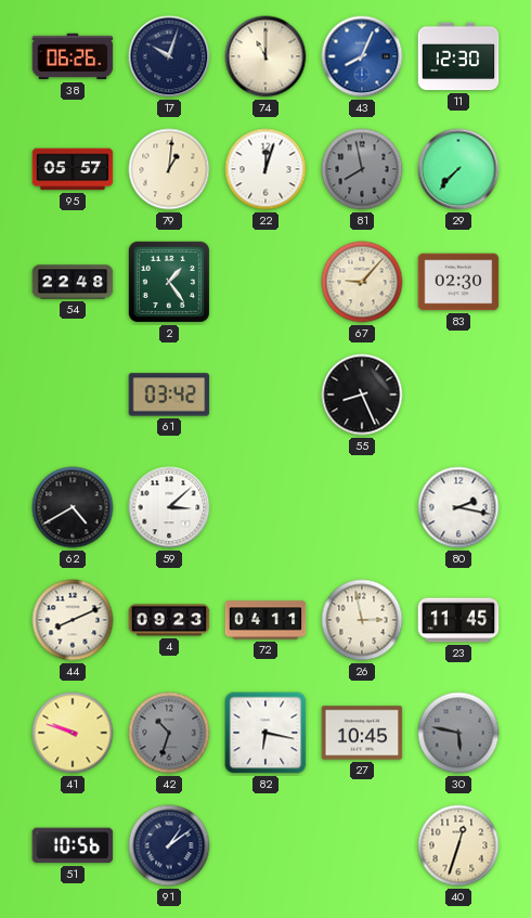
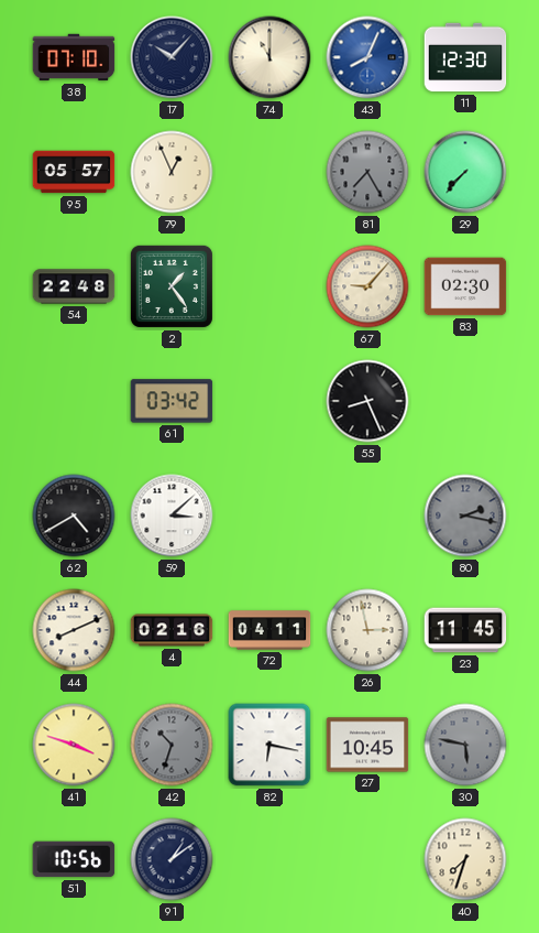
38: 06:26 -> 07:10 (74, 57)
17: 10:03 -> 10:07 (172, 57)
79: 1:01 -> 12:56 (172, 172)
22: 12:03 -> none (265, 169)
81: 7:58 -> 7:25 (367, 172)
80 dial: white -> grey (465, 516)
4: 09:23 -> 02:16 (172, 630)
41: 9:48 -> 3:48 (74, 745)
40: 12:33 -> 7:33 (465, 859)
